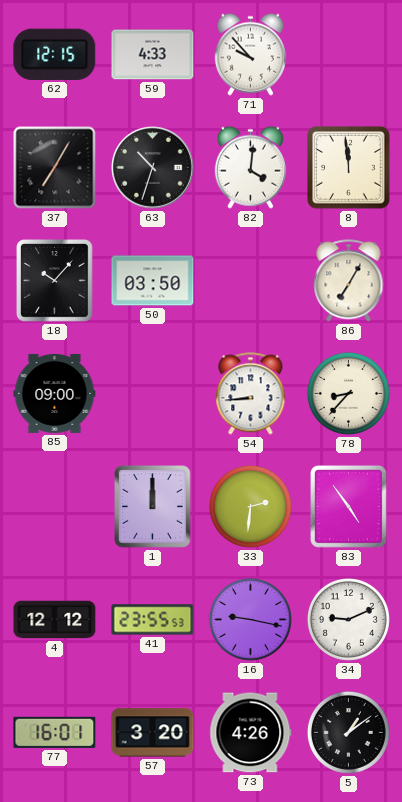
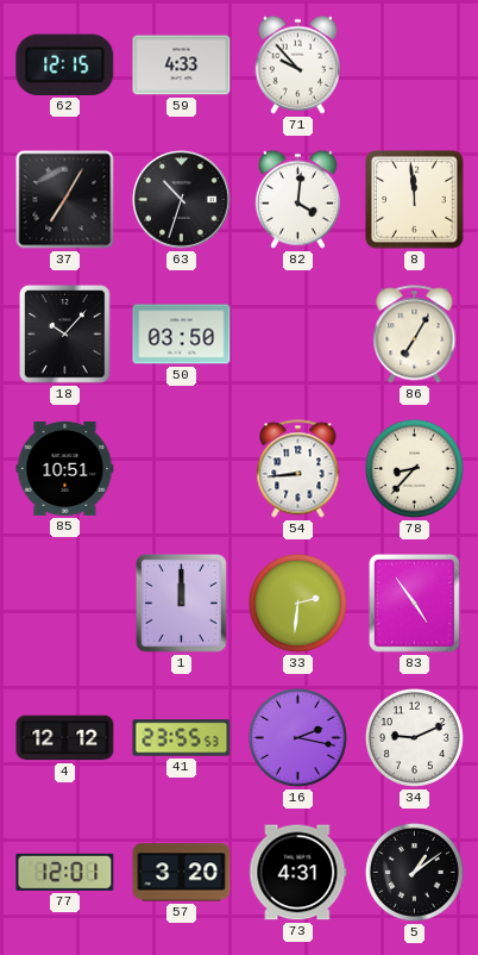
85: 09:00 -> 10:51 (65, 468)
16: 9:17 -> 2:17 (297, 737)
77: 16:01 -> 12:01 (65, 872)
73: 4:26 -> 4:31 (298, 873)
